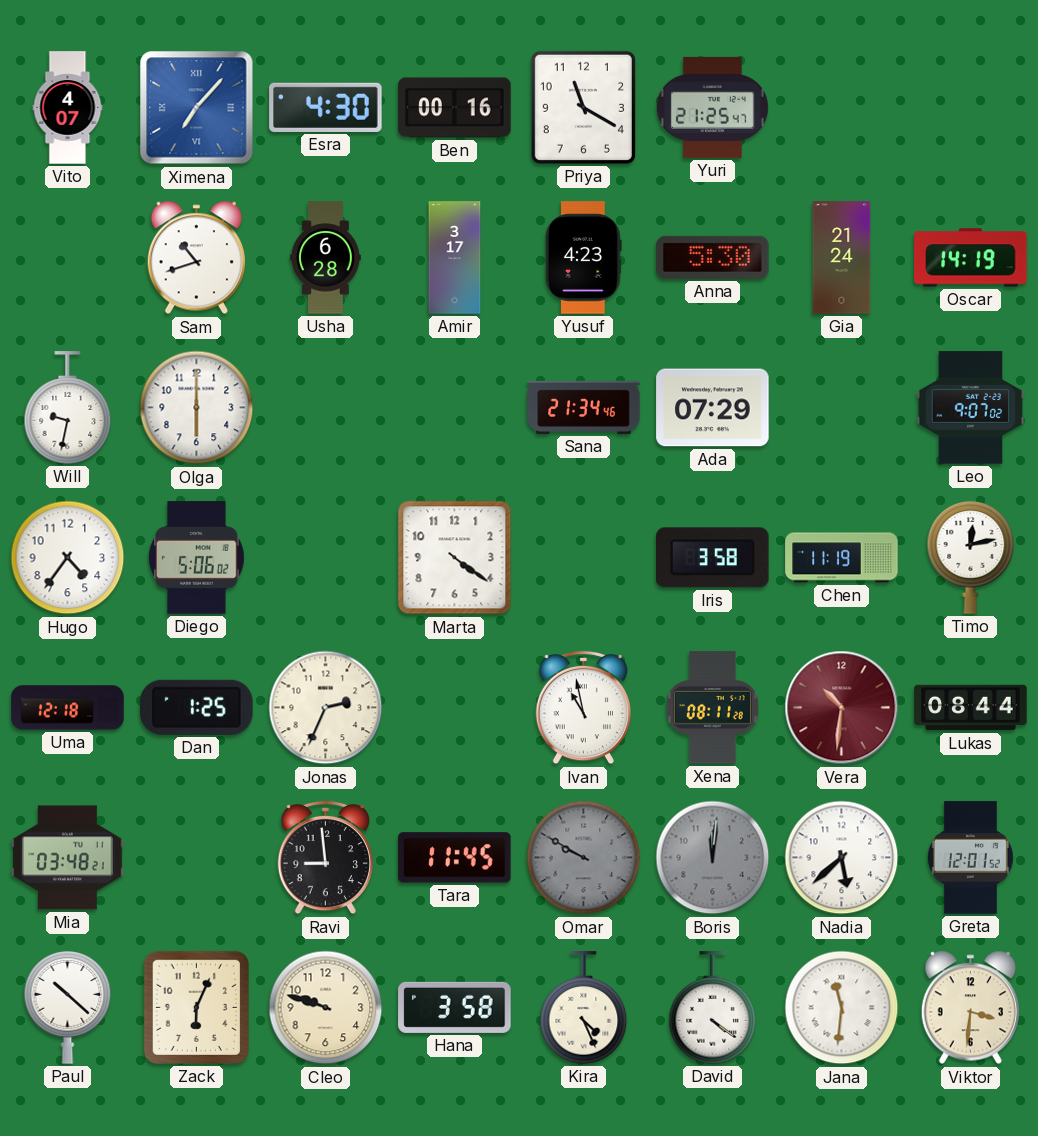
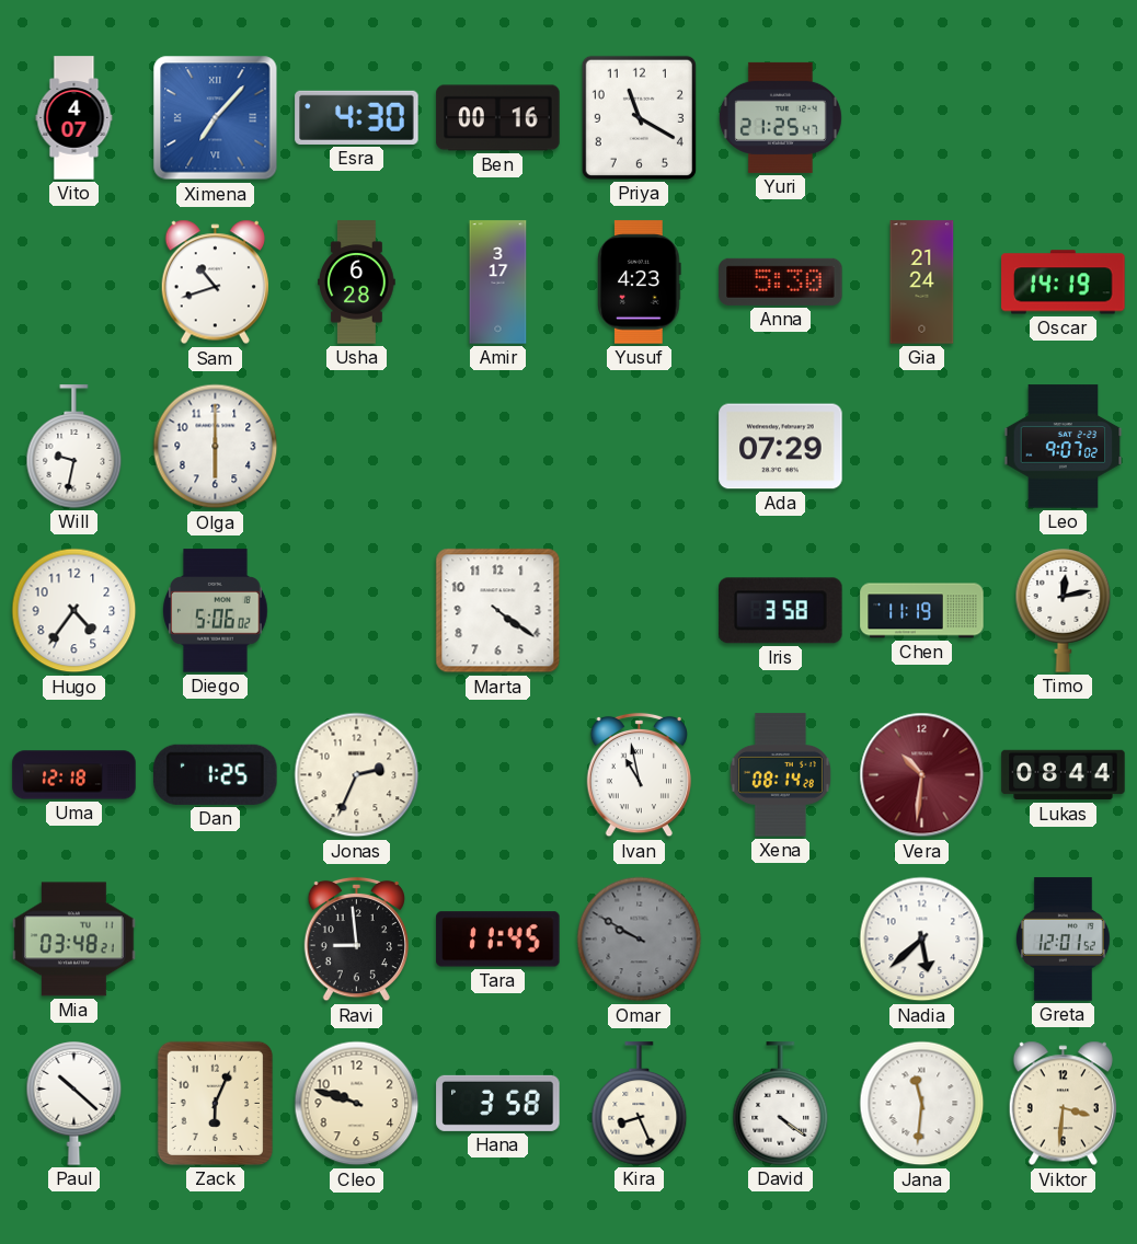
Sana: 21:34 -> none (584, 407)
Xena: 08:11 -> 08:14 (780, 775)
Boris: 12:01 -> none (713, 858)
Kira: 4:26 -> 8:26 (640, 1104)
